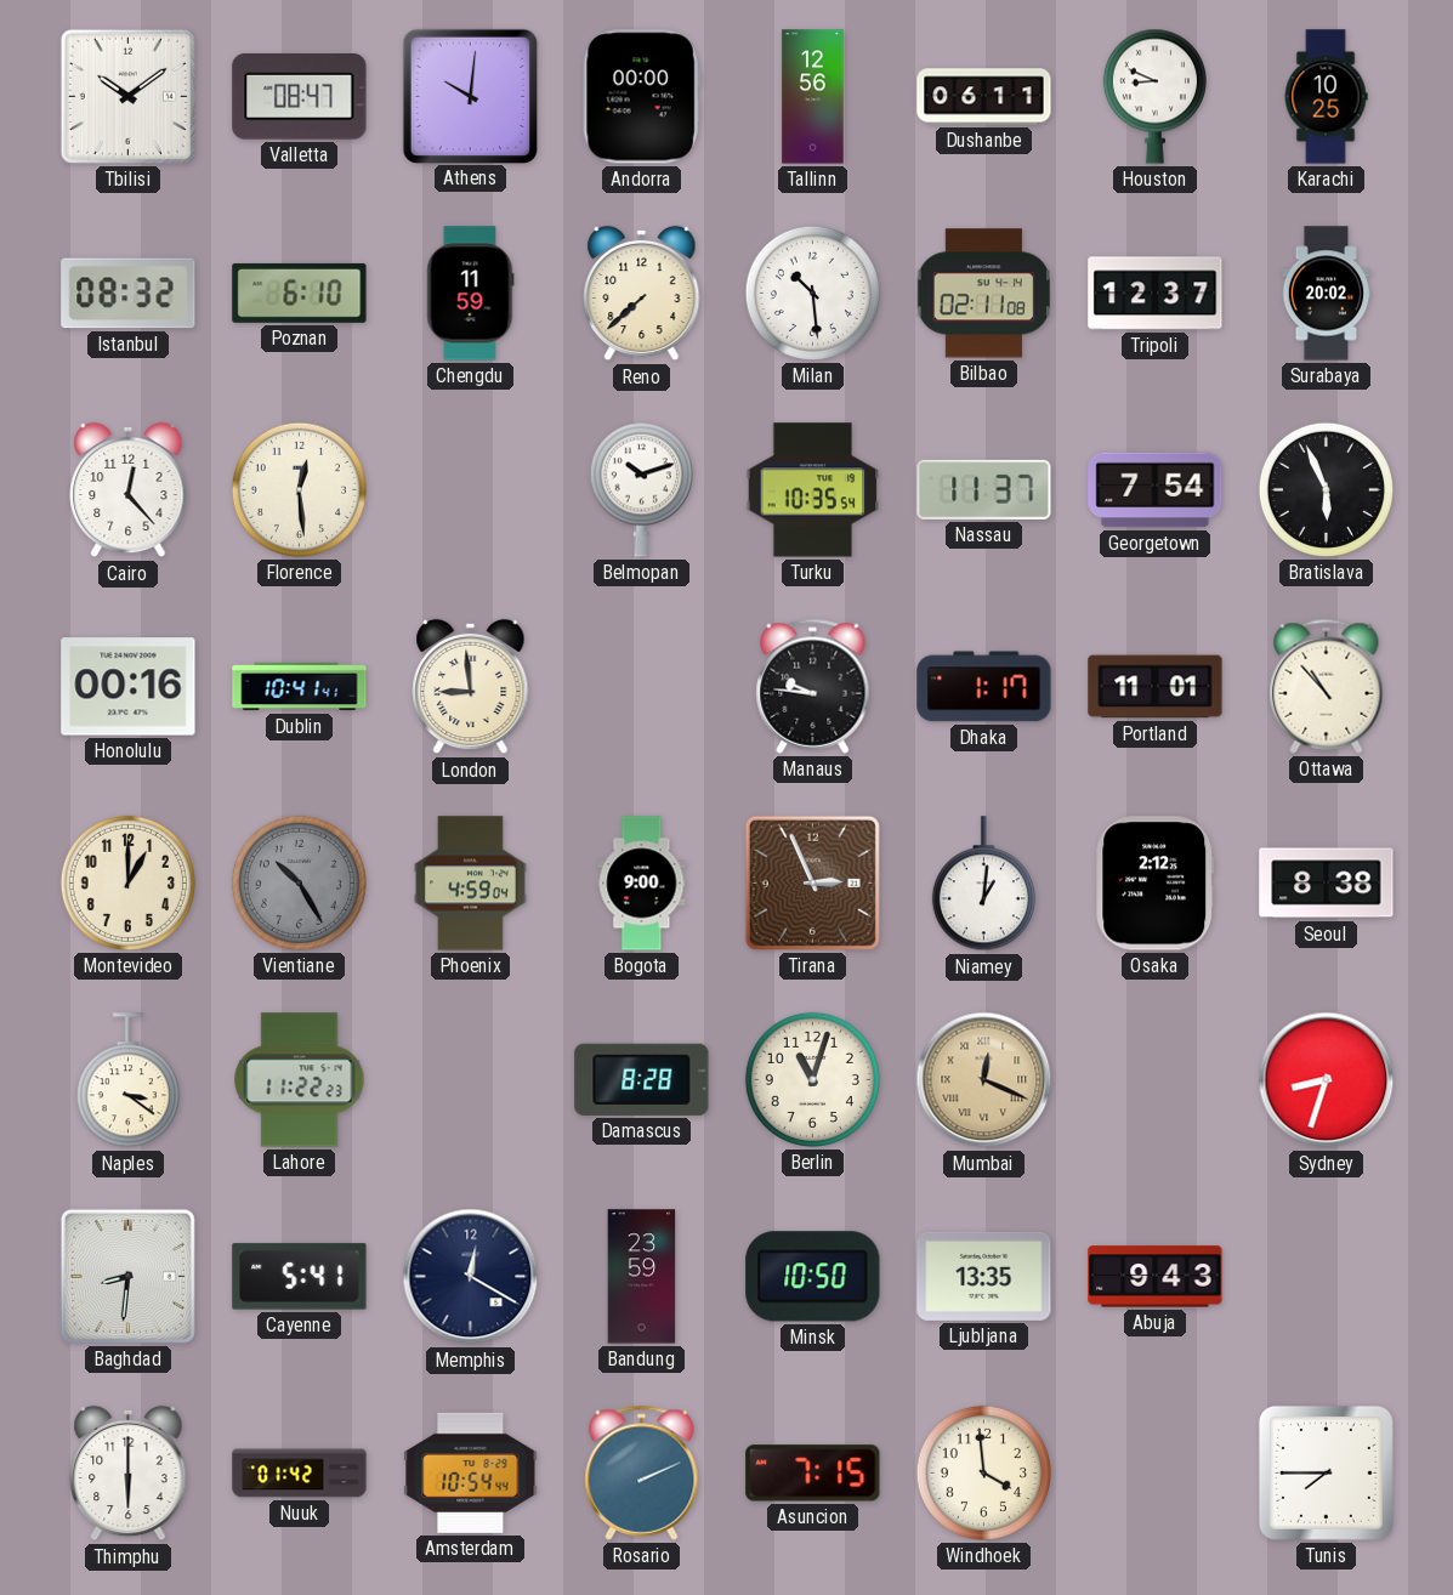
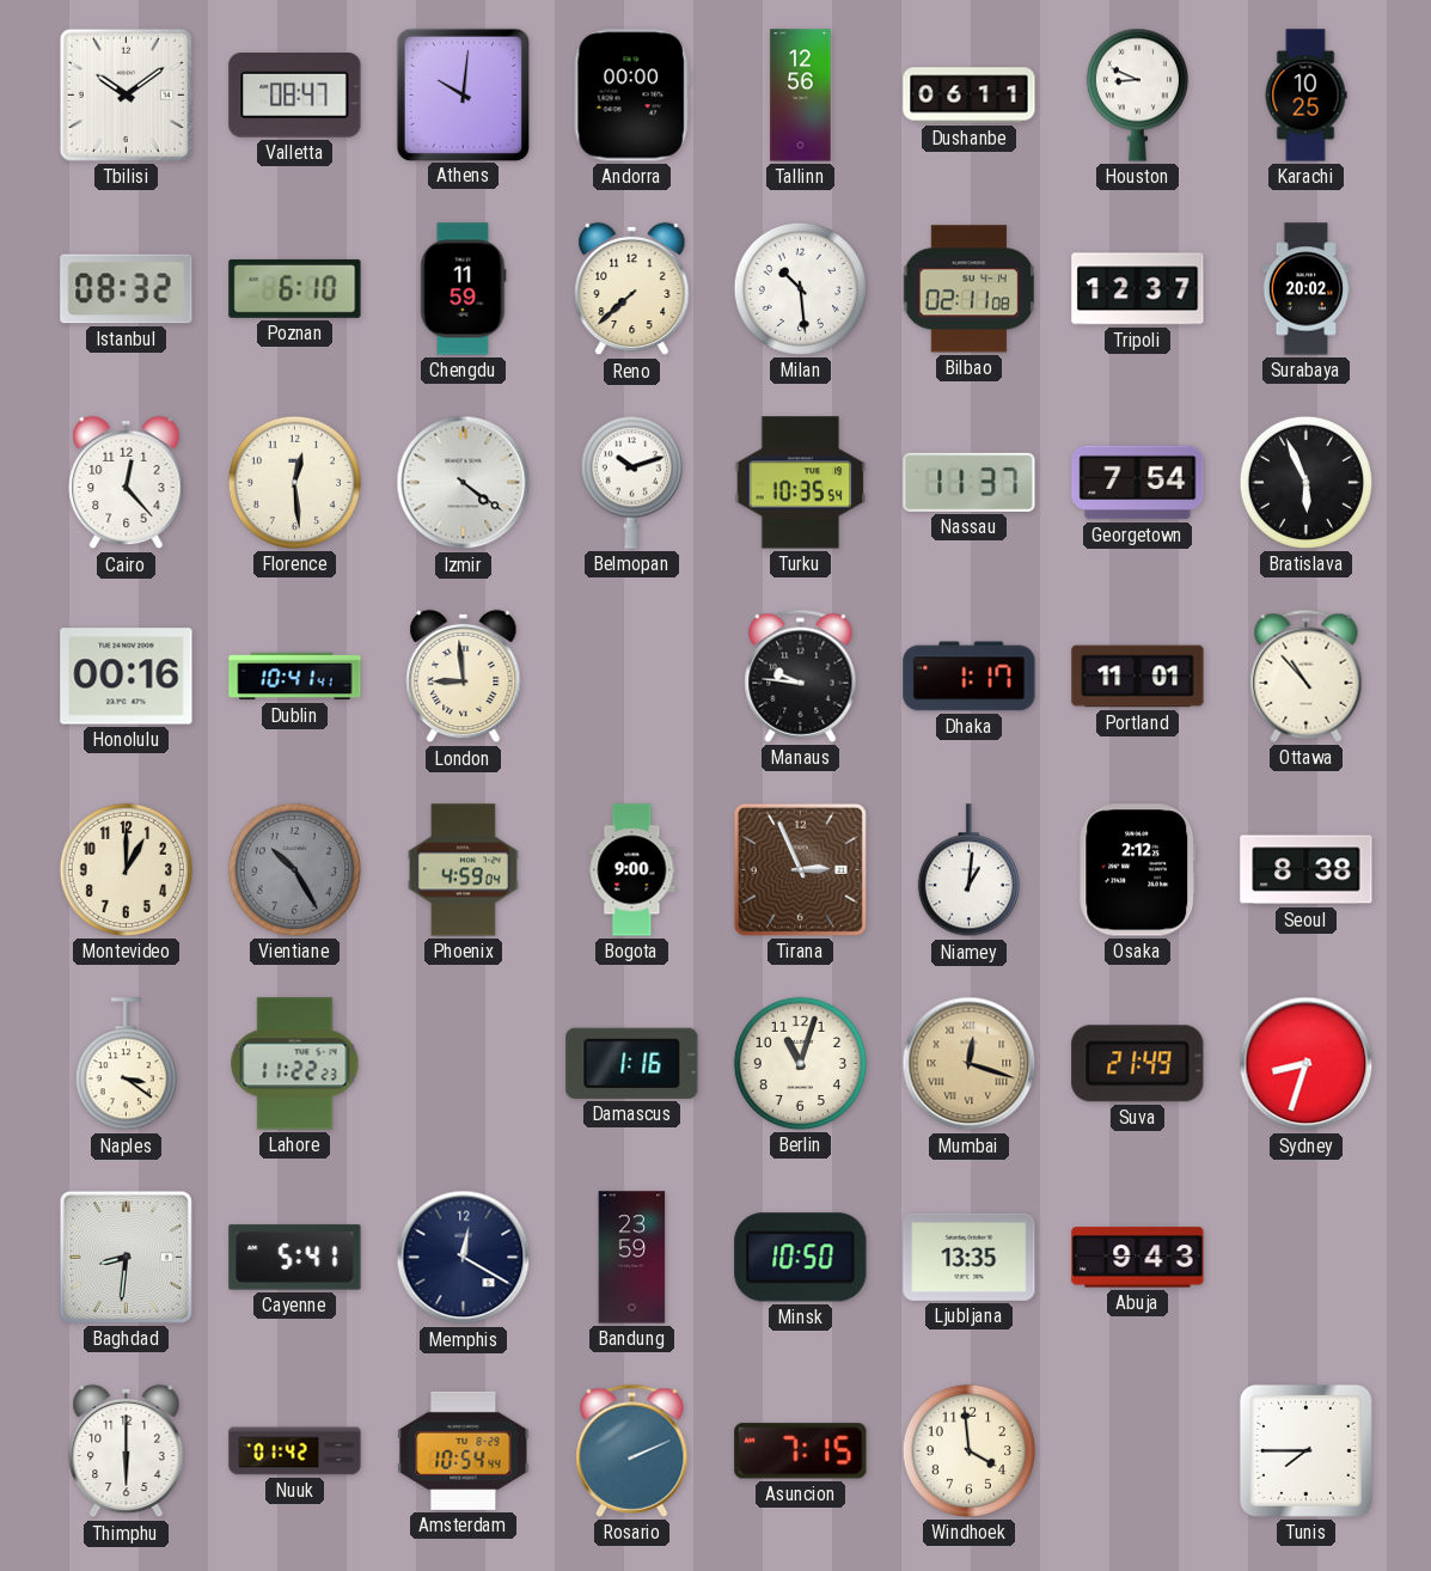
Izmir: none -> 4:21 (464, 483)
Damascus: 8:28 -> 1:16 (632, 1063)
Mumbai: 12:19 -> 12:18 (970, 1064)
Suva: none -> 21:49 (1138, 1064)
